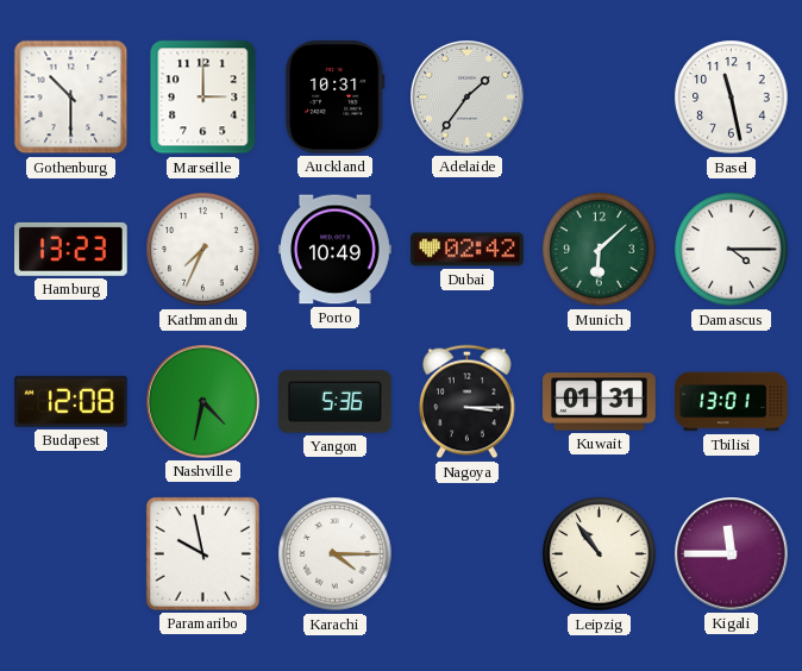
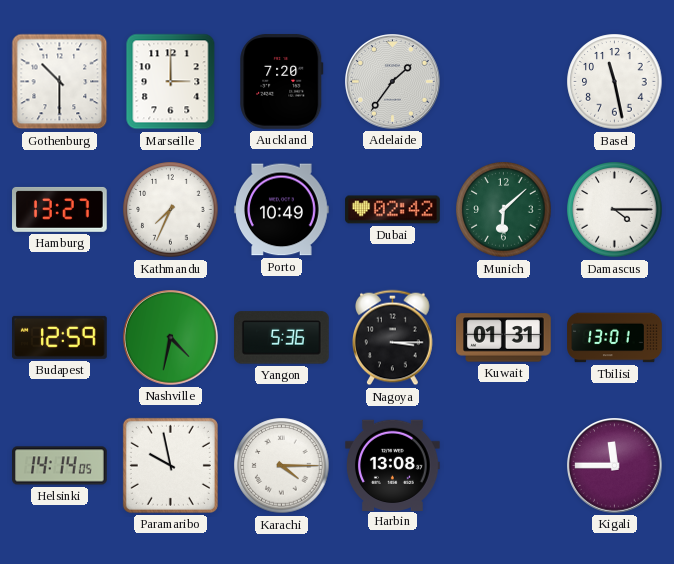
Auckland: 10:31 -> 7:20 (282, 82)
Hamburg: 13:23 -> 13:27 (60, 209)
Budapest: 12:08 -> 12:59 (60, 337)
Helsinki: none -> 14:14 (60, 466)
Harbin: none -> 13:08 (393, 465)
Leipzig: 10:54 -> none (600, 554)
